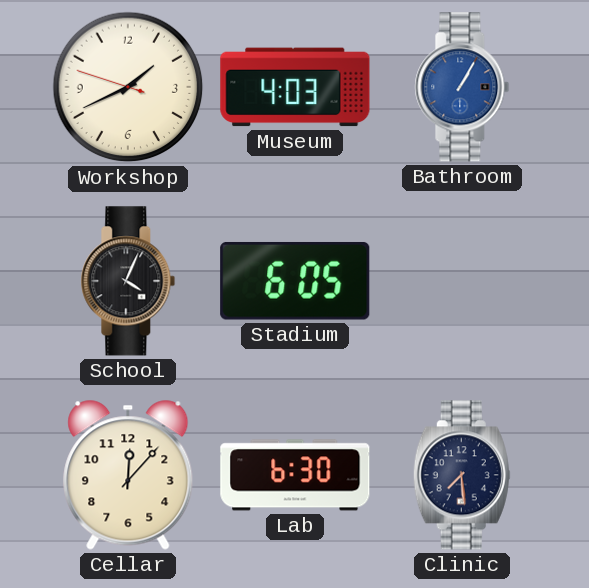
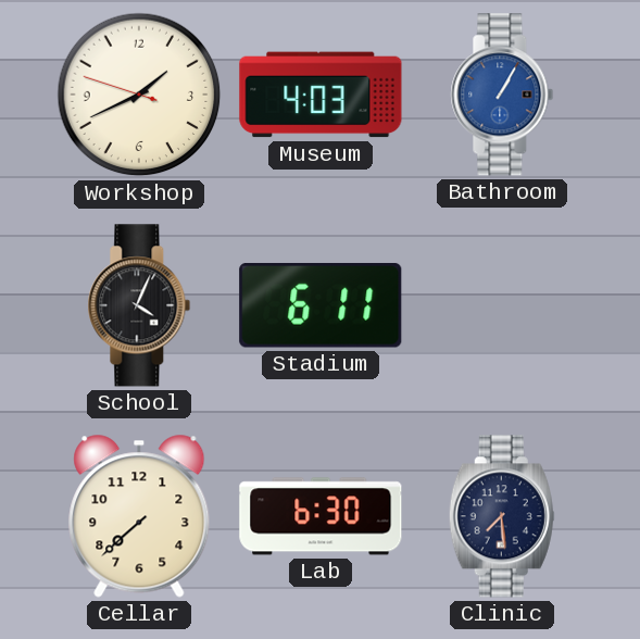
Stadium: 6:05 -> 6:11 (321, 305)
Cellar: 12:07 -> 7:38 (139, 516)
